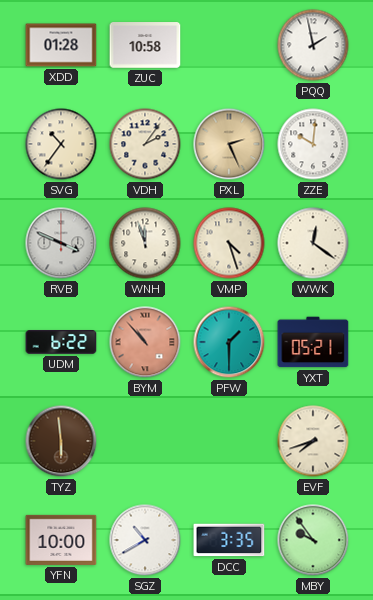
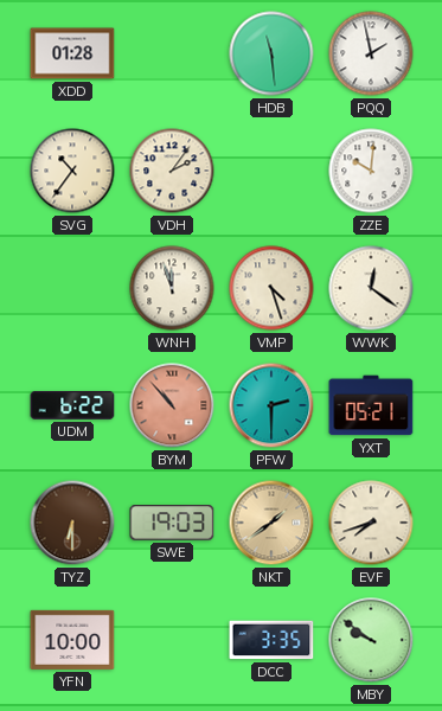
ZUC: 10:58 -> none (145, 45)
HDB: none -> 11:29 (271, 53)
PXL: 2:26 -> none (229, 144)
RVB: 3:49 -> none (61, 243)
PFW: 1:30 -> 2:30 (271, 405)
TYZ: 5:59 -> 6:30 (72, 523)
SWE: none -> 19:03 (172, 523)
NKT: none -> 1:39 (271, 523)
SGZ: 10:40 -> none (145, 540)
MBY: 9:54 -> 9:51 (371, 640)
